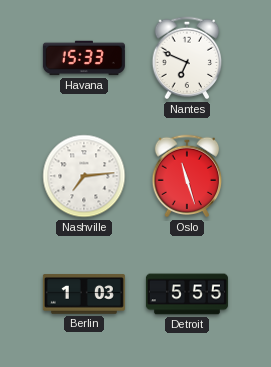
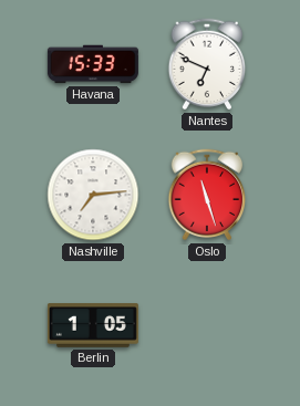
Berlin: 1:03 -> 1:05 (93, 325)
Detroit: 5:55 -> none (187, 294)
